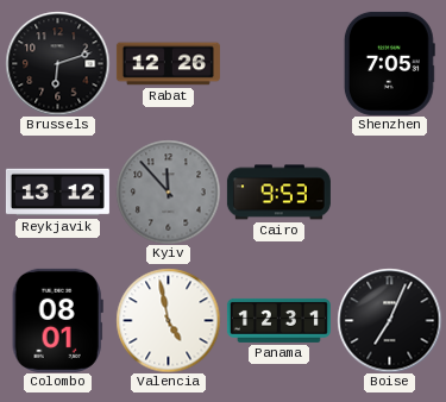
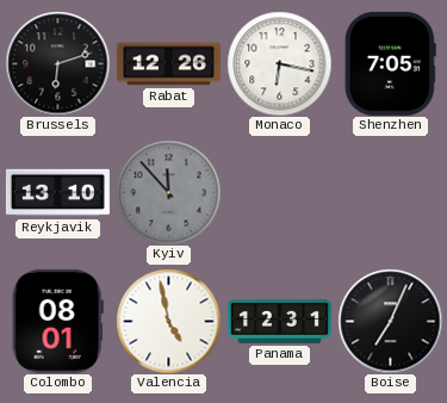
Monaco: none -> 6:17 (279, 63)
Reykjavik: 13:12 -> 13:10 (57, 193)
Cairo: 9:53 -> none (278, 193)
